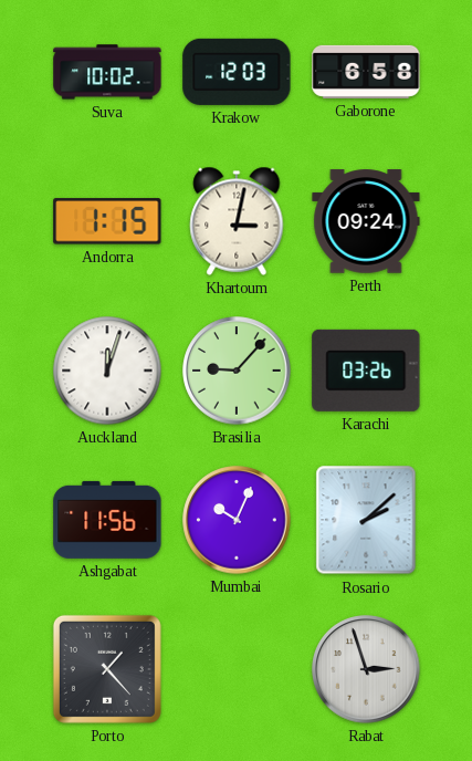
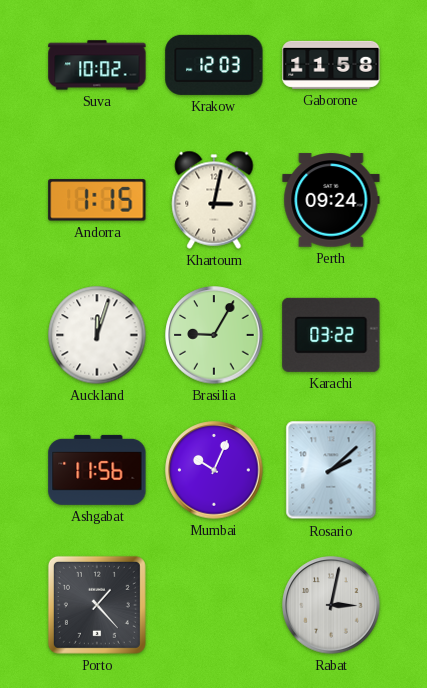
Gaborone: 6:58 -> 11:58 (331, 65)
Brasilia: 9:07 -> 9:05 (214, 335)
Karachi: 03:26 -> 03:22 (331, 335)
Rabat: 2:57 -> 3:02 (331, 605)
